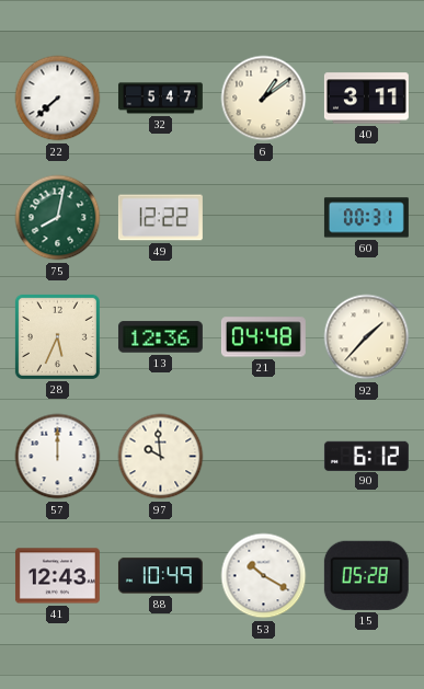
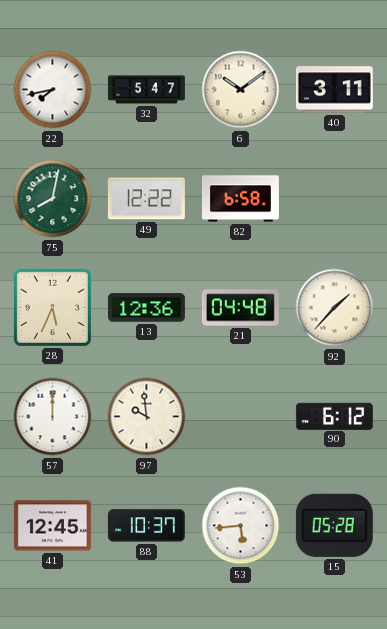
22: 7:38 -> 7:43 (53, 90)
6: 1:09 -> 10:09 (241, 90)
82: none -> 6:58 (240, 199)
60: 00:31 -> none (366, 218)
41: 12:43 -> 12:45 (52, 526)
88: 10:49 -> 10:37 (146, 526)
53: 10:20 -> 5:44 (241, 526)
